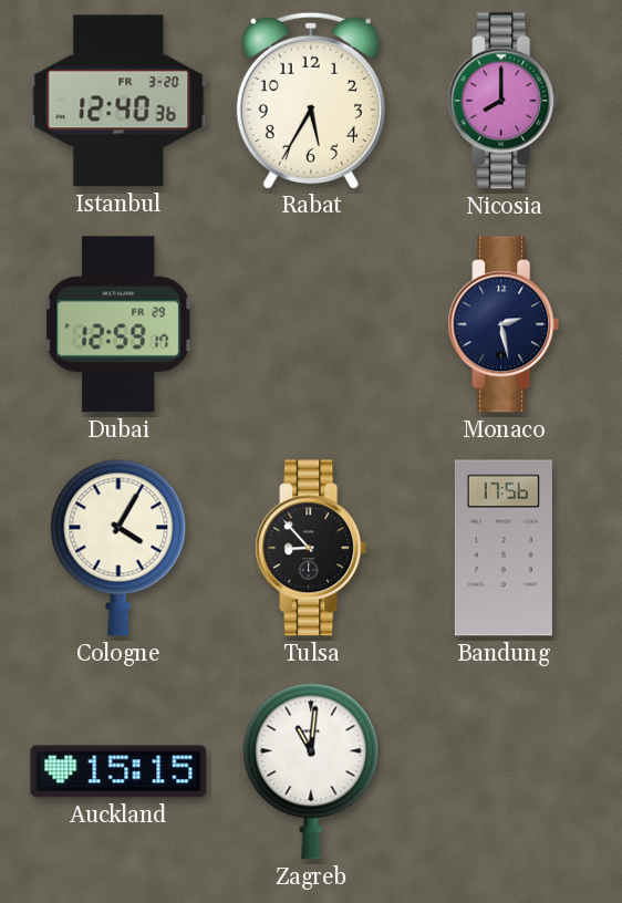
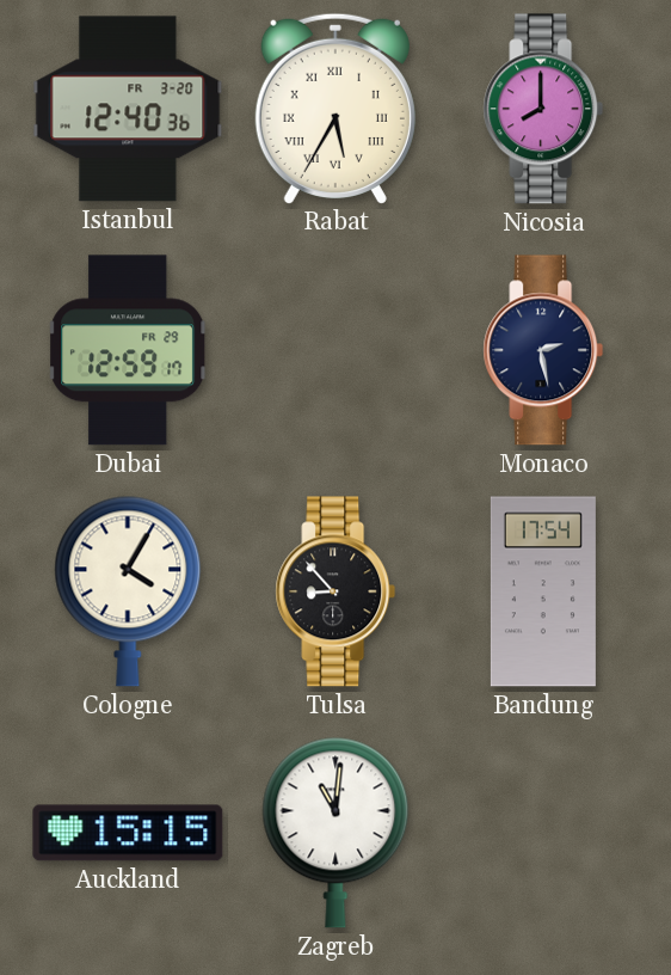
Rabat numerals: Arabic -> Roman (335, 108)
Bandung: 17:56 -> 17:54 (543, 591)
